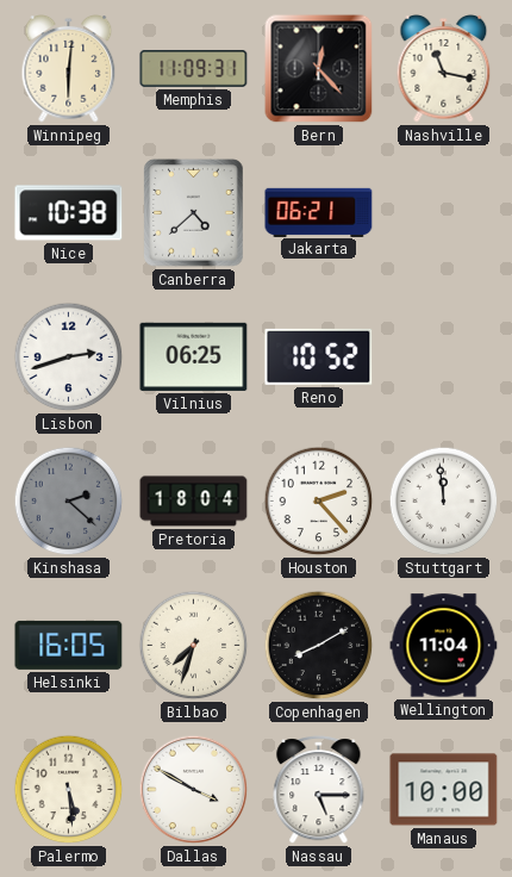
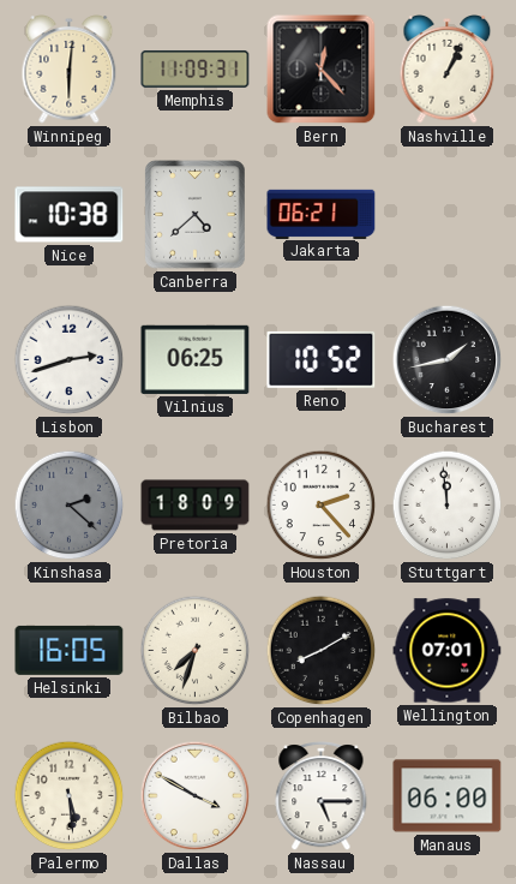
Nashville: 11:17 -> 1:04 (448, 70)
Bucharest: none -> 1:43 (448, 360)
Pretoria: 18:04 -> 18:09 (196, 506)
Wellington: 11:04 -> 07:01 (448, 651)
Manaus: 10:00 -> 06:00 (448, 796)
